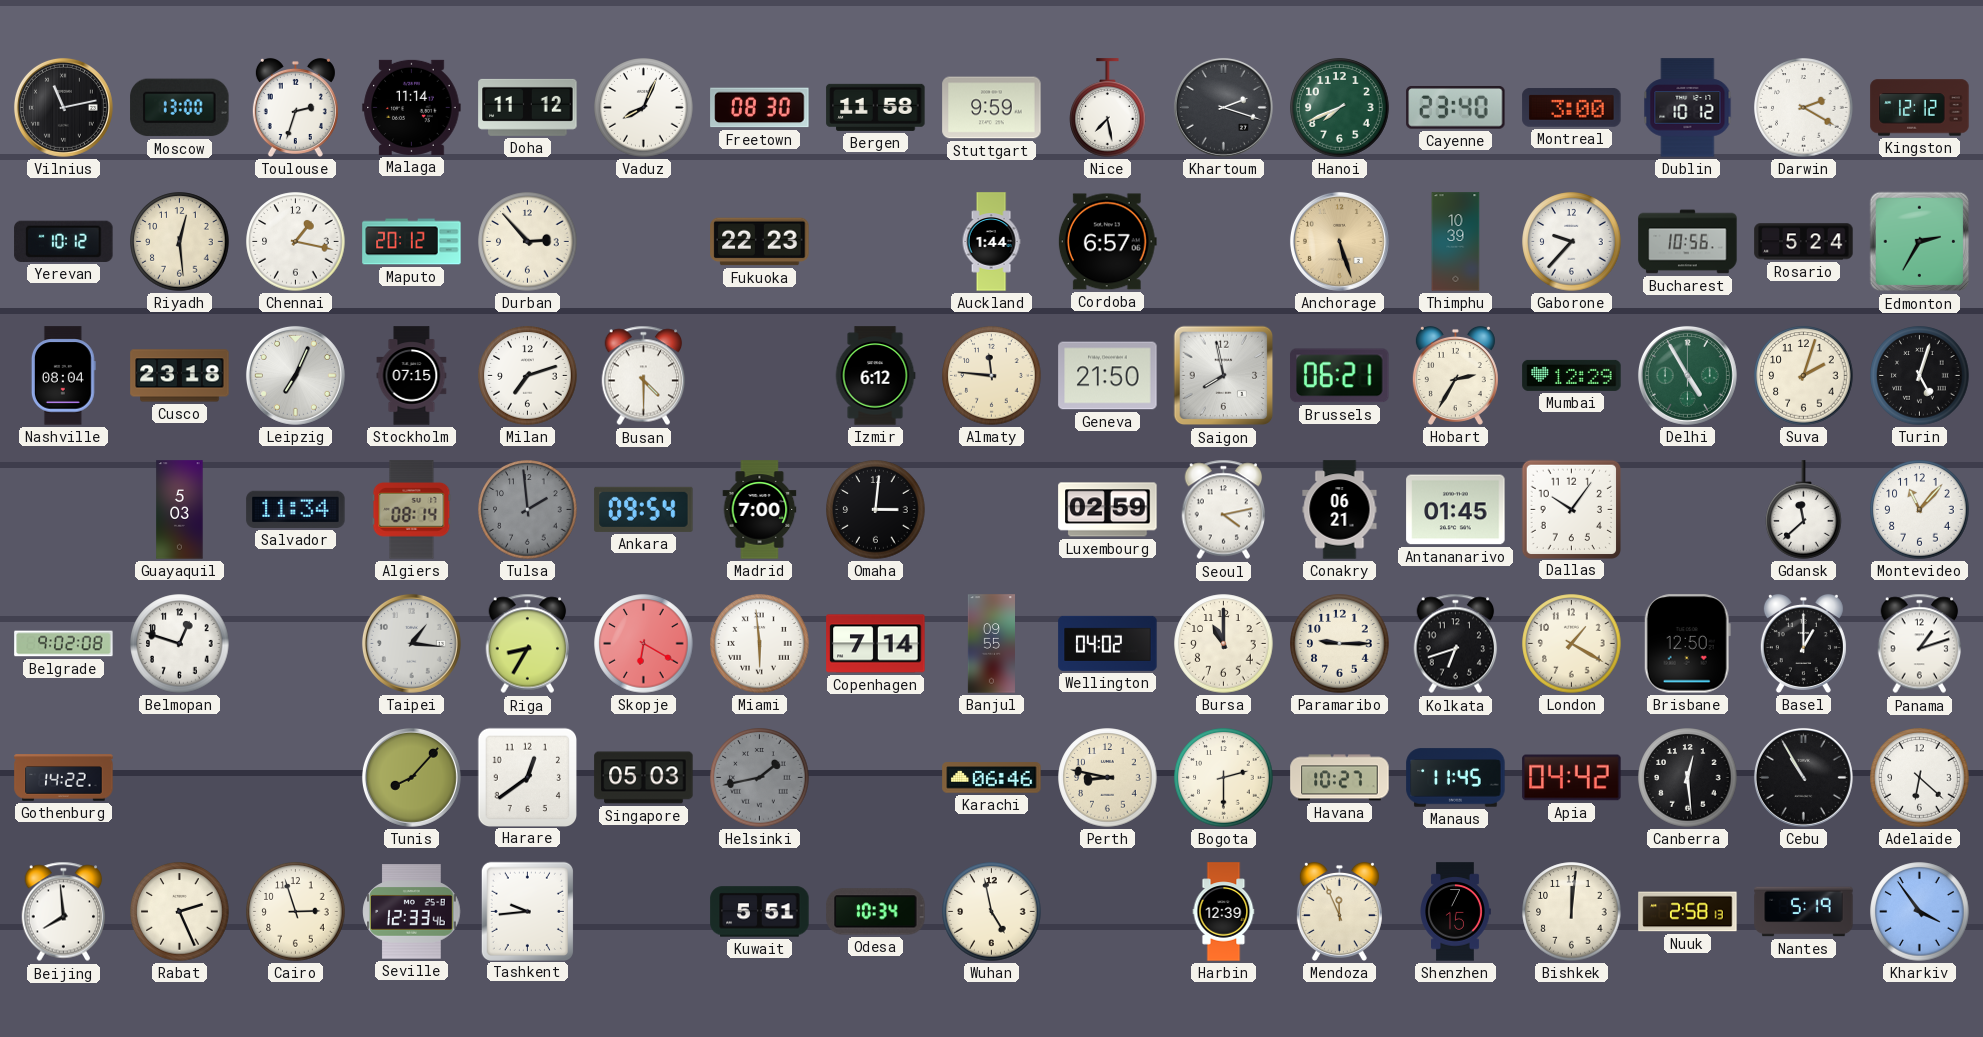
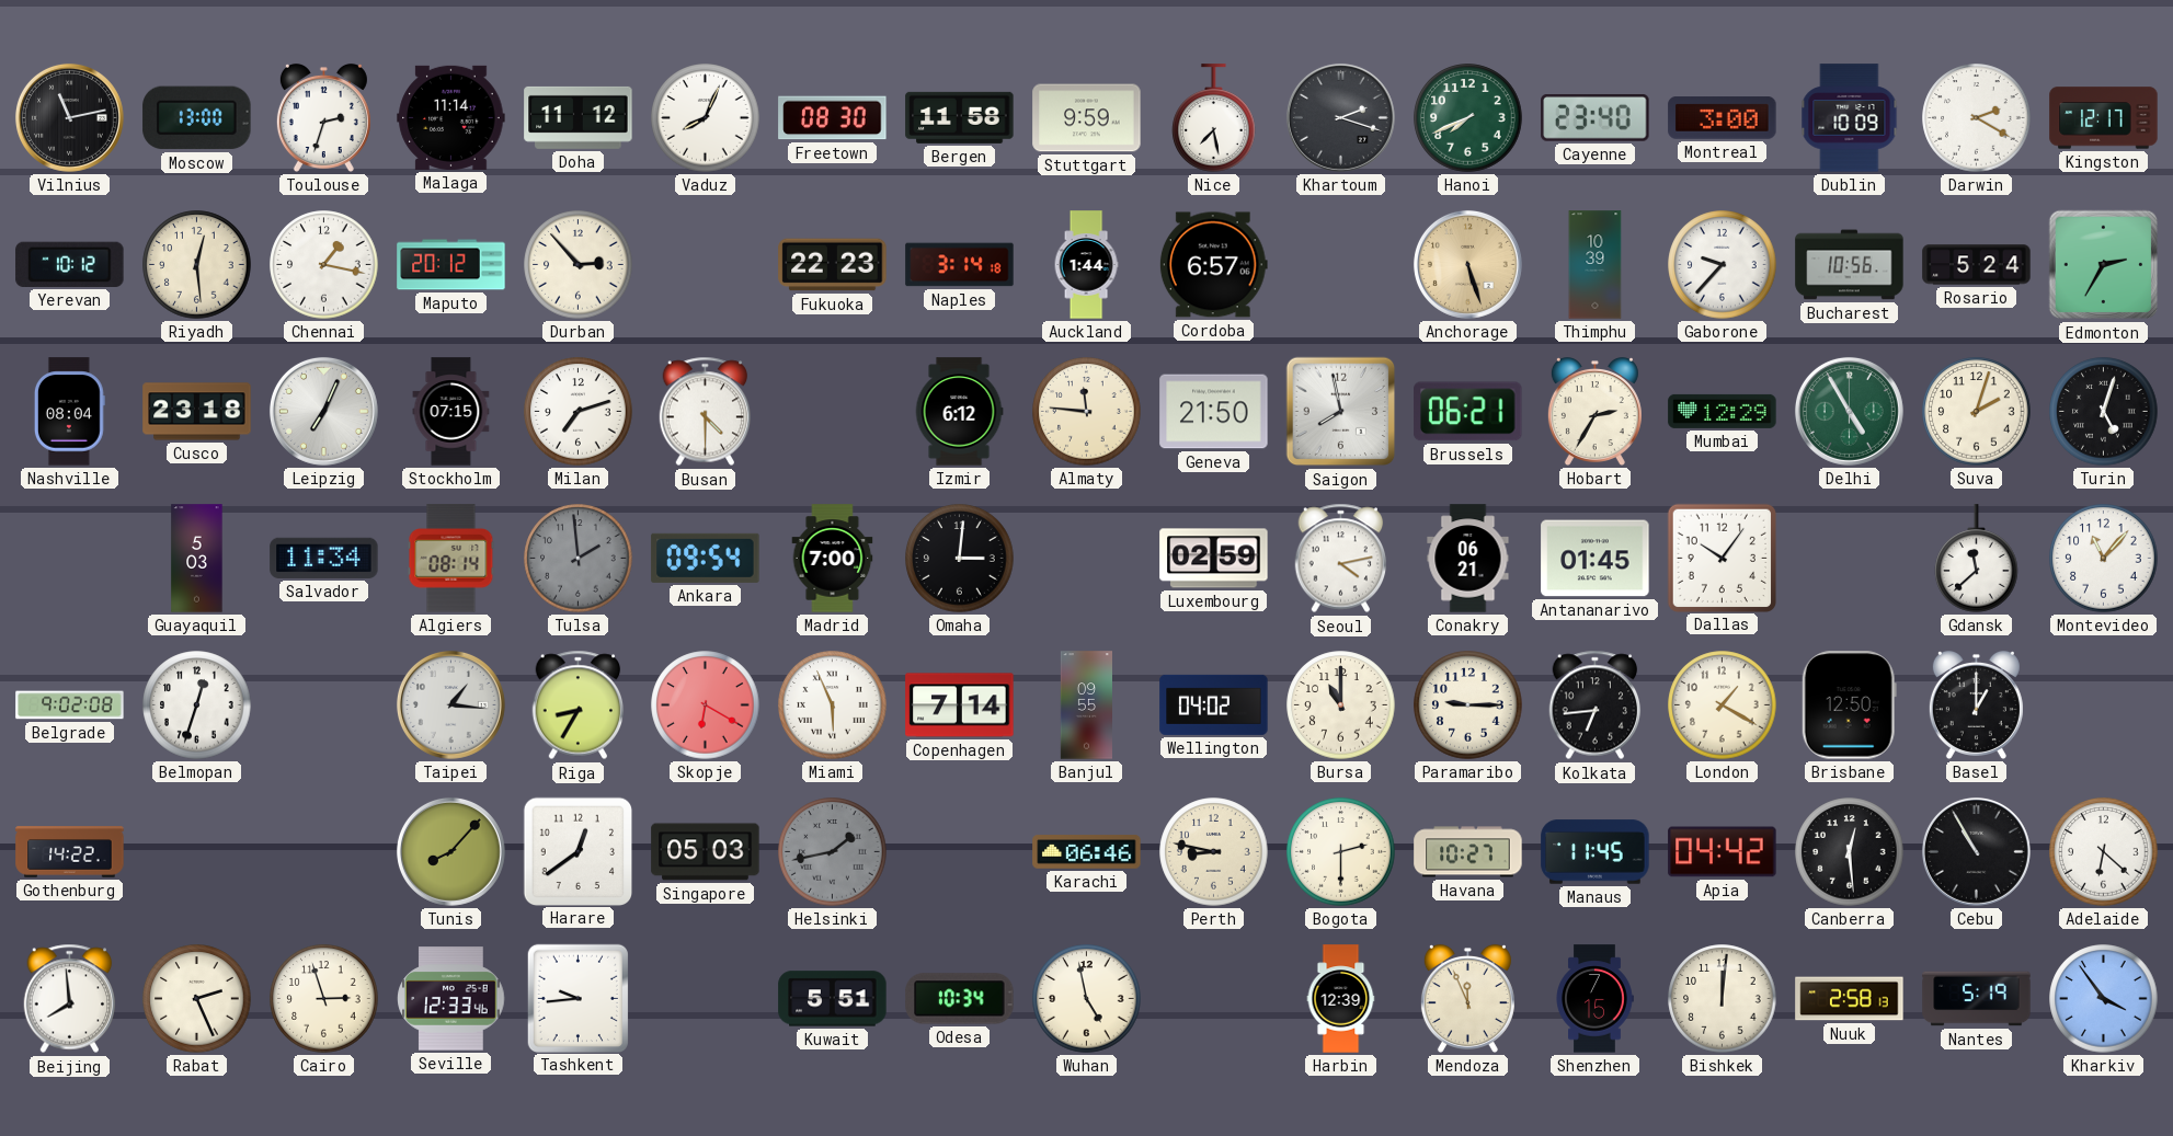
Dublin: 10:12 -> 10:09 (1850, 118)
Kingston: 12:12 -> 12:17 (2104, 118)
Naples: none -> 3:14 (960, 265)
Belmopan: 12:48 -> 12:33 (197, 705)
Miami: 5:59 -> 5:56 (833, 705)
Kolkata: 6:42 -> 6:44 (1596, 705)
Panama: 1:12 -> none (1920, 644)
